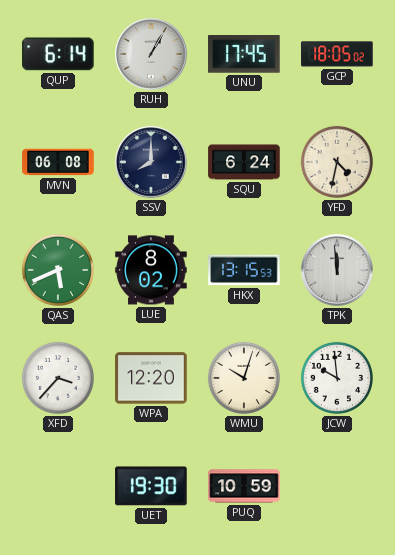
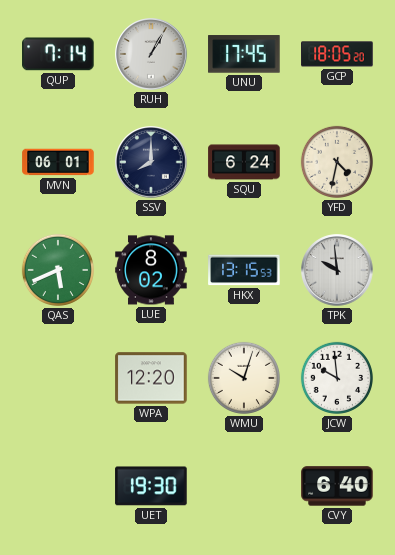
QUP: 6:14 -> 7:14 (58, 54)
GCP: 18:05:02 -> 18:05:20 (337, 54)
MVN: 06:08 -> 06:01 (58, 162)
TPK: 11:59 -> 9:59 (337, 270)
XFD: 3:37 -> none (58, 378)
PUQ: 10:59 -> none (244, 486)
CVY: none -> 6:40 (337, 486)
